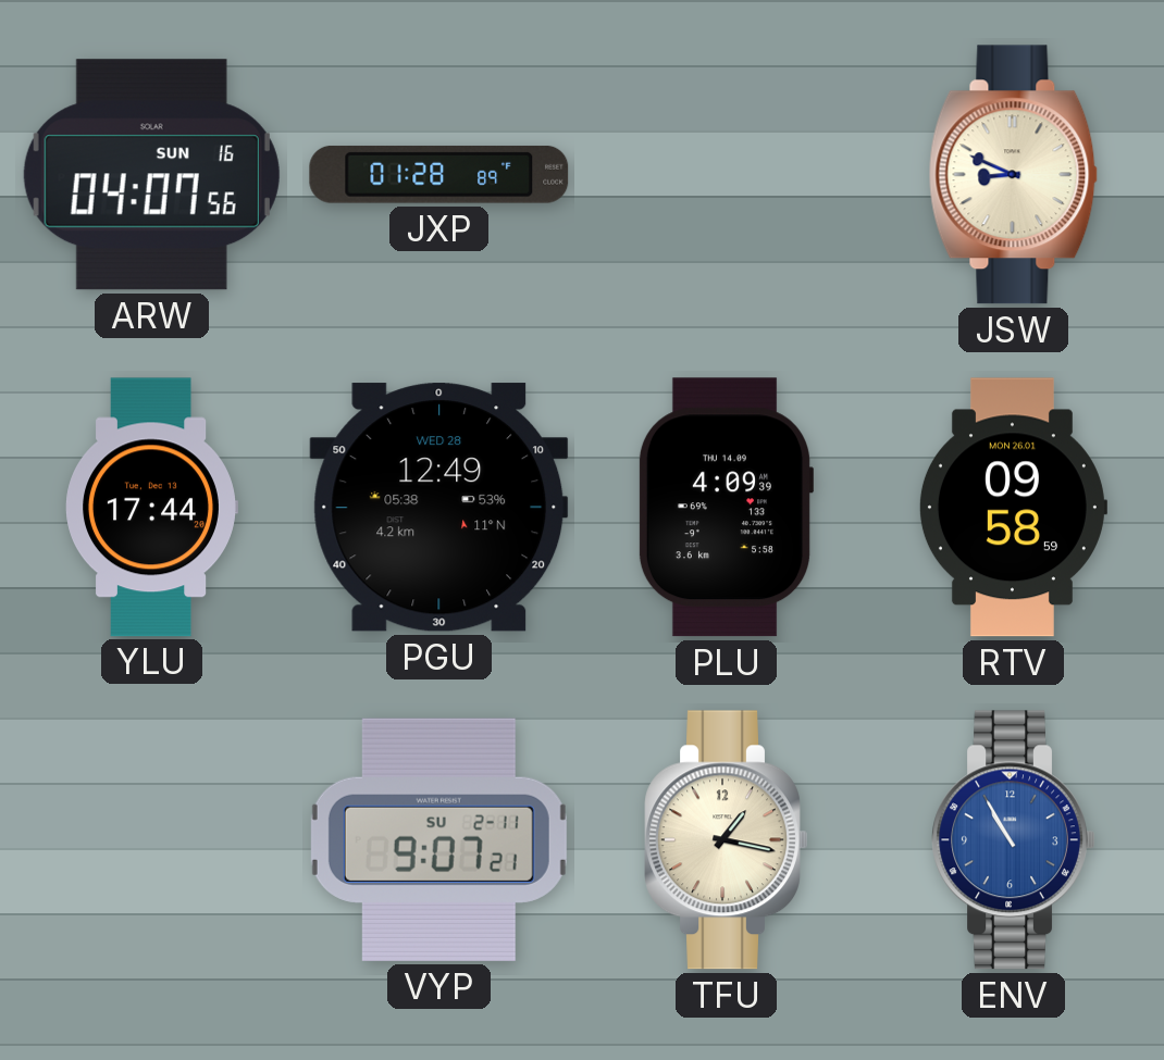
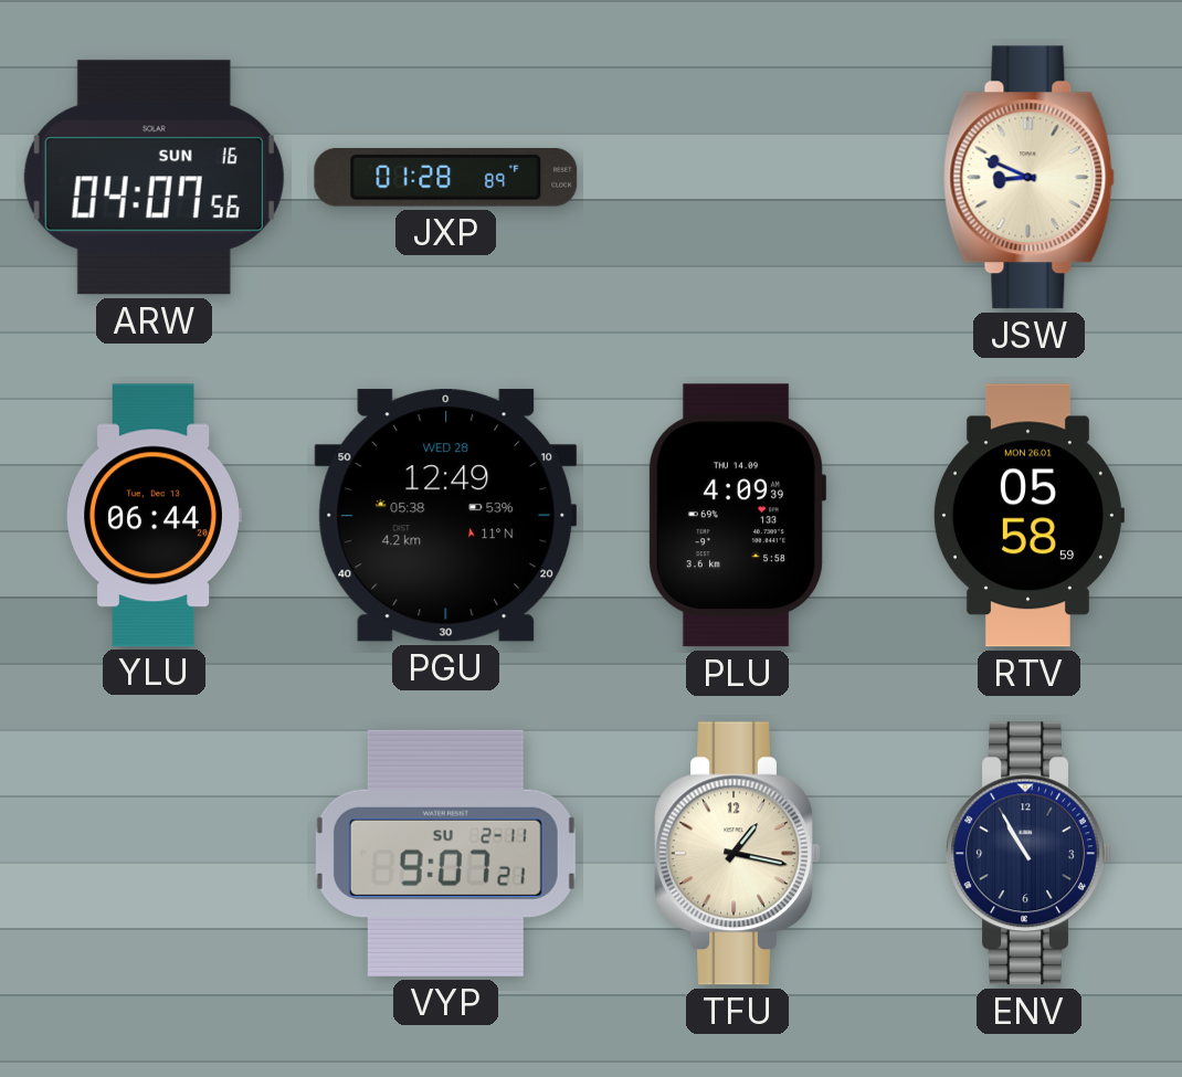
YLU: 17:44 -> 06:44 (154, 516)
RTV: 09:58 -> 05:58 (1028, 516)
ENV dial: blue -> navy (1030, 854)
